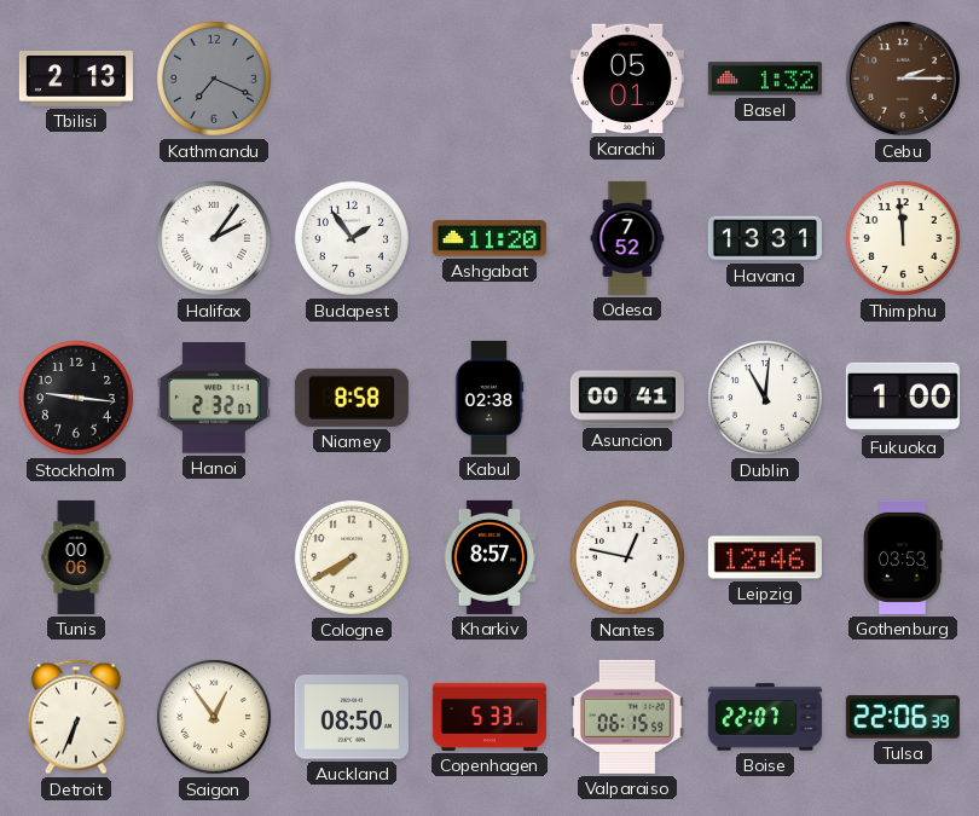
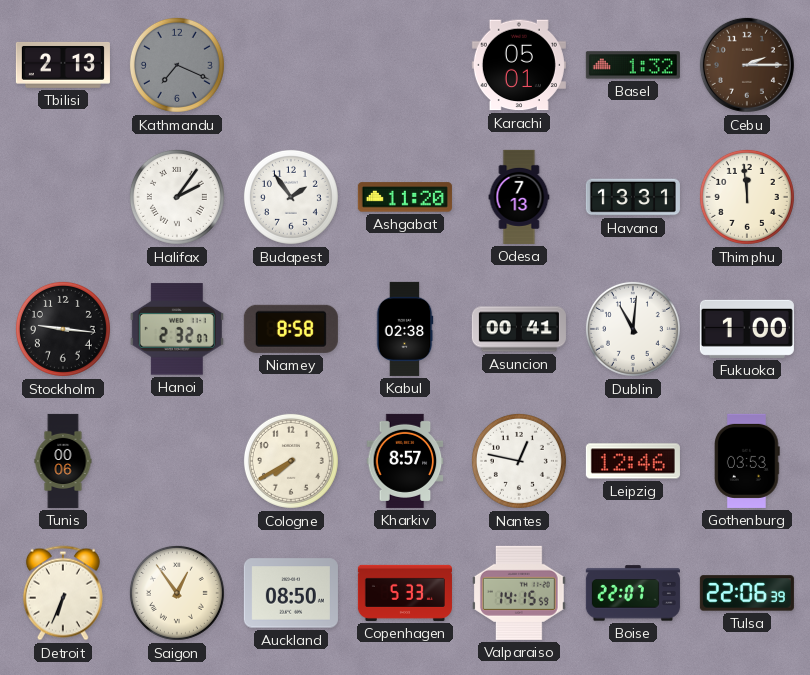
Odesa: 7:52 -> 7:13 (519, 197)
Valparaiso: 06:15 -> 14:15 (519, 593)
